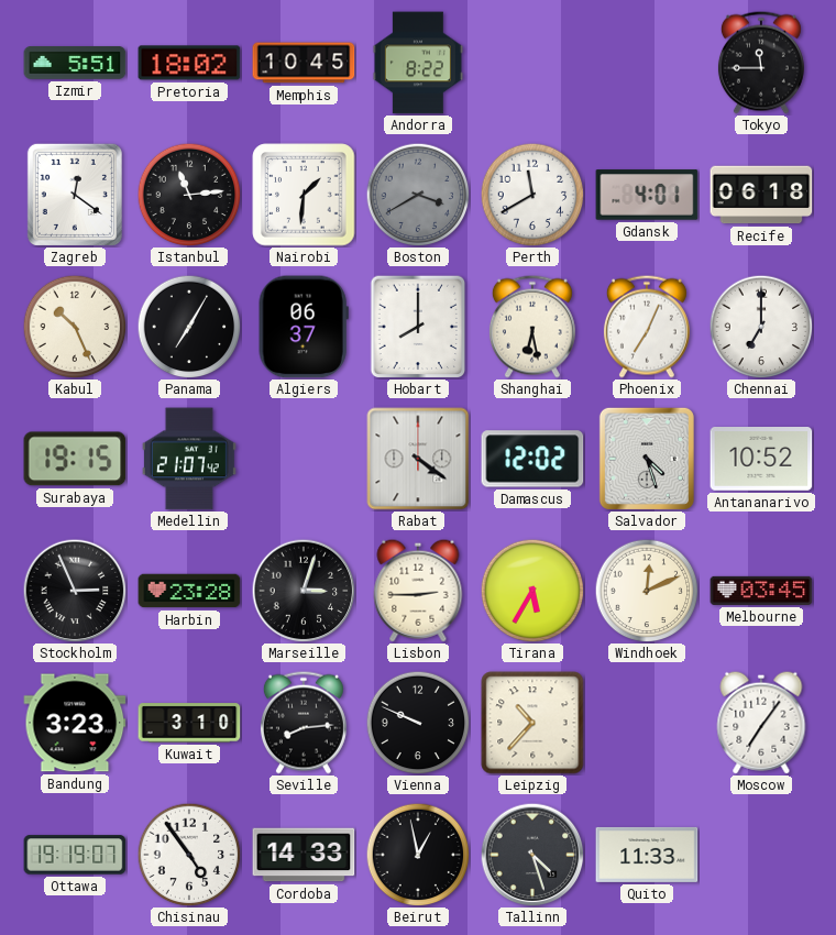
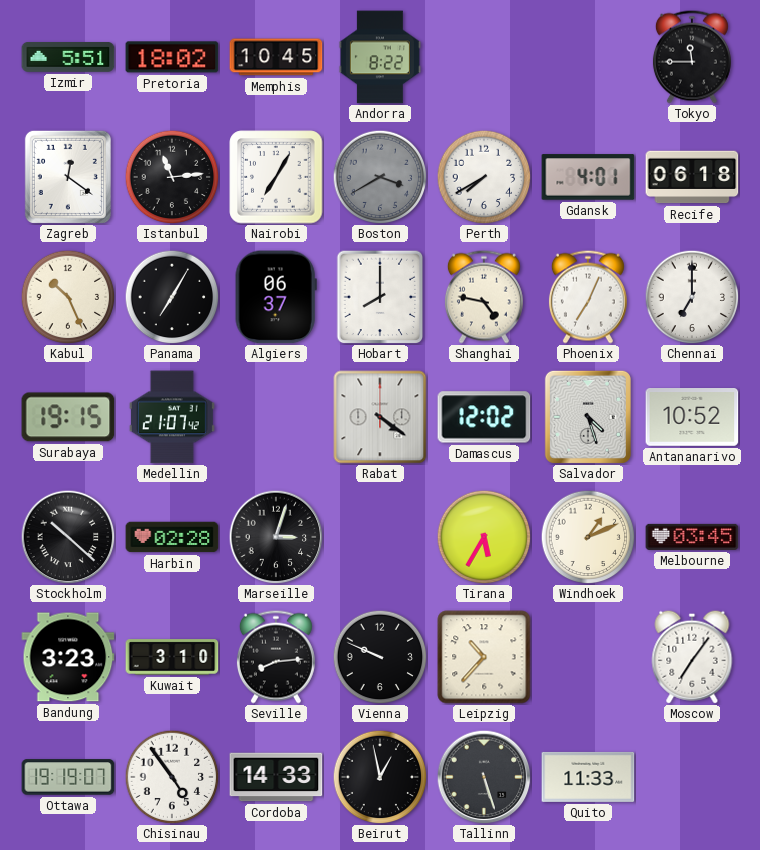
Nairobi: 1:31 -> 7:05 (276, 177)
Perth: 11:40 -> 7:40 (484, 177)
Shanghai: 6:28 -> 4:47 (484, 297)
Stockholm: 2:56 -> 10:22 (68, 537)
Harbin: 23:28 -> 02:28 (172, 537)
Lisbon: 2:45 -> none (418, 591)
Windhoek: 12:11 -> 1:11 (588, 537)
Tallinn: 4:27 -> 5:27 (484, 777)
